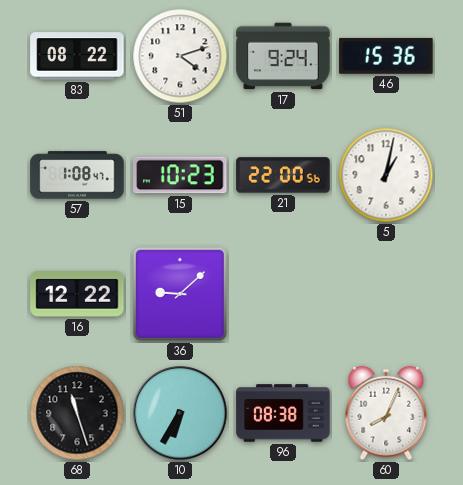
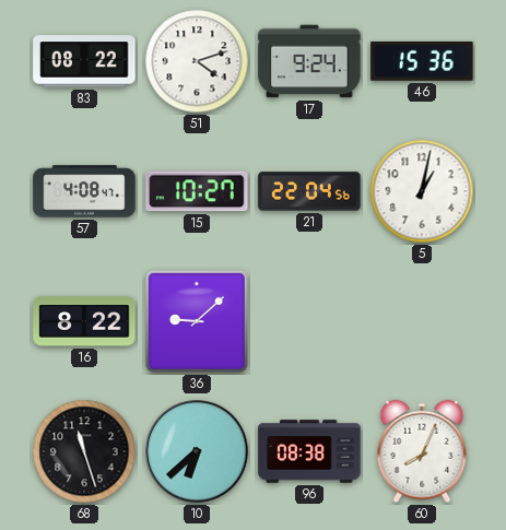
57: 1:08 -> 4:08 (84, 191)
15: 10:23 -> 10:27 (197, 191)
21: 22:00 -> 22:04 (309, 191)
16: 12:22 -> 8:22 (84, 321)
10: 6:35 -> 6:38 (197, 451)
